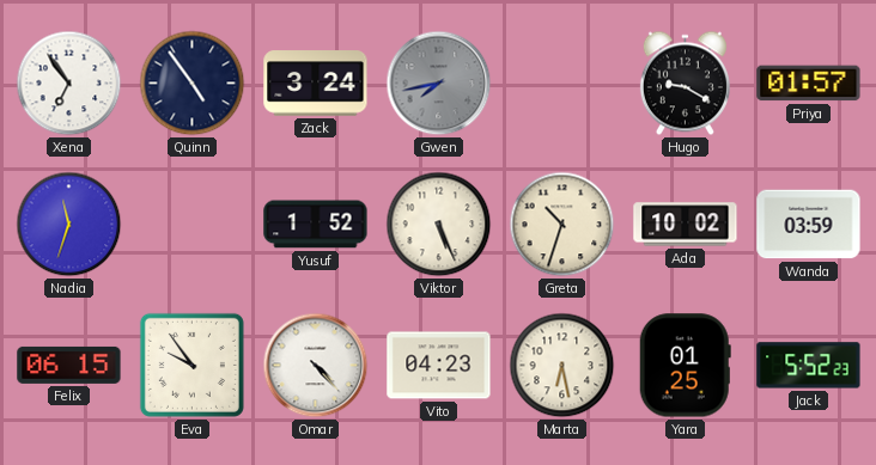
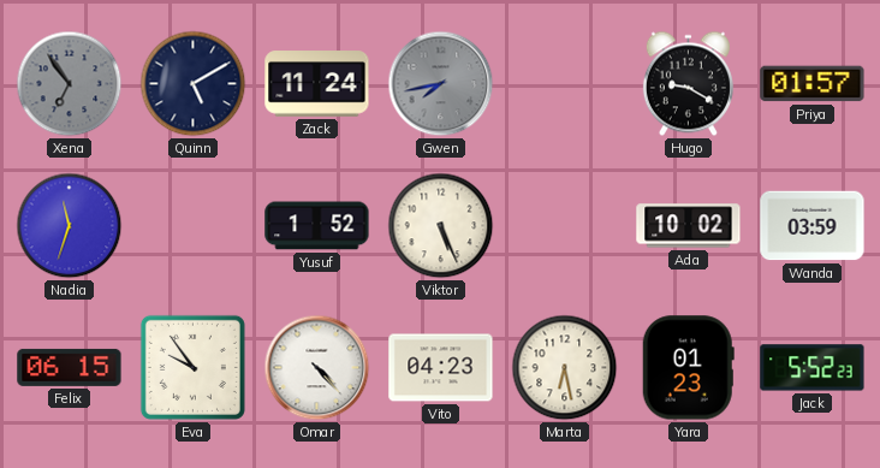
Xena dial: white -> grey (70, 84)
Quinn: 4:54 -> 5:10 (194, 84)
Zack: 3:24 -> 11:24 (317, 84)
Greta: 10:33 -> none (562, 225)
Yara: 01:25 -> 01:23 (688, 368)
